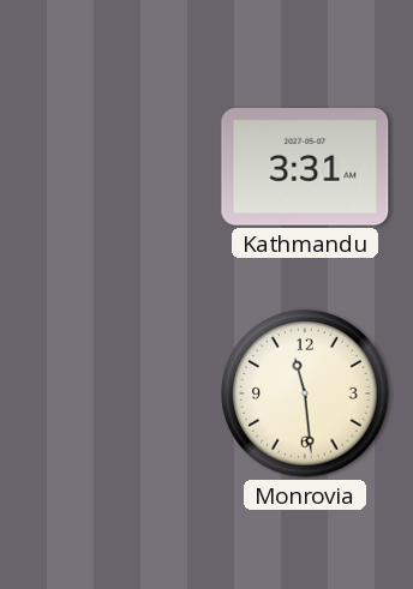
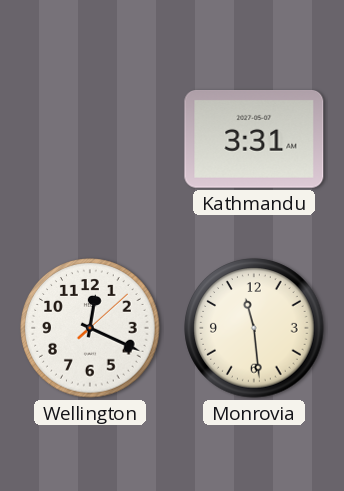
Wellington: none -> 12:19 (90, 328)
